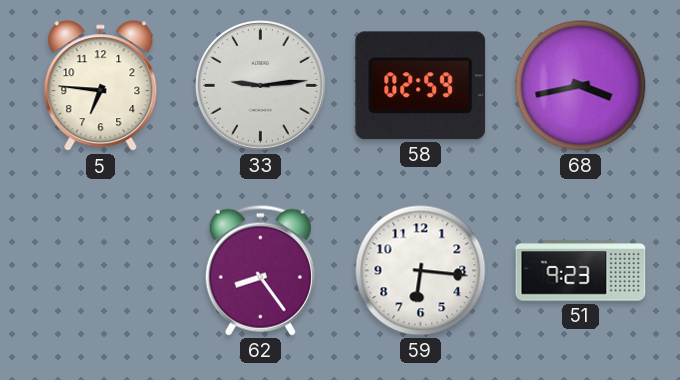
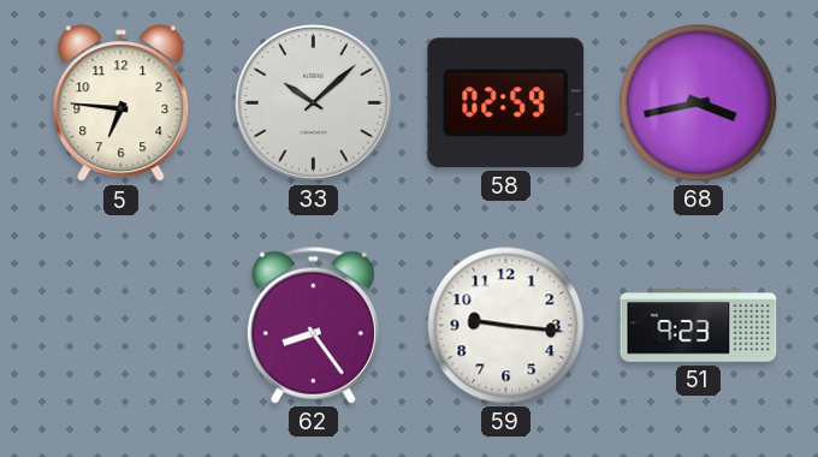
33: 9:14 -> 10:08 (314, 103)
59: 6:16 -> 9:16 (506, 326)
